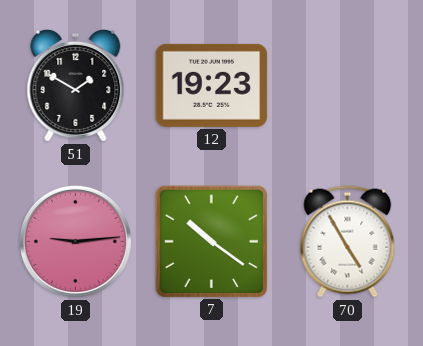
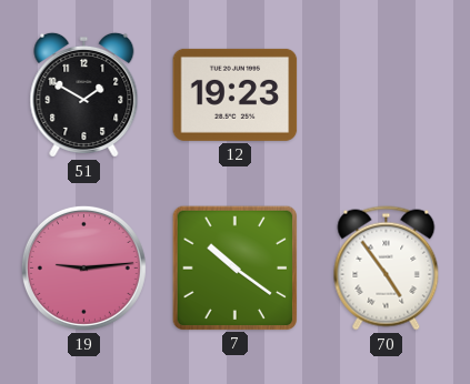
70: 4:55 -> 4:54 (387, 269)
